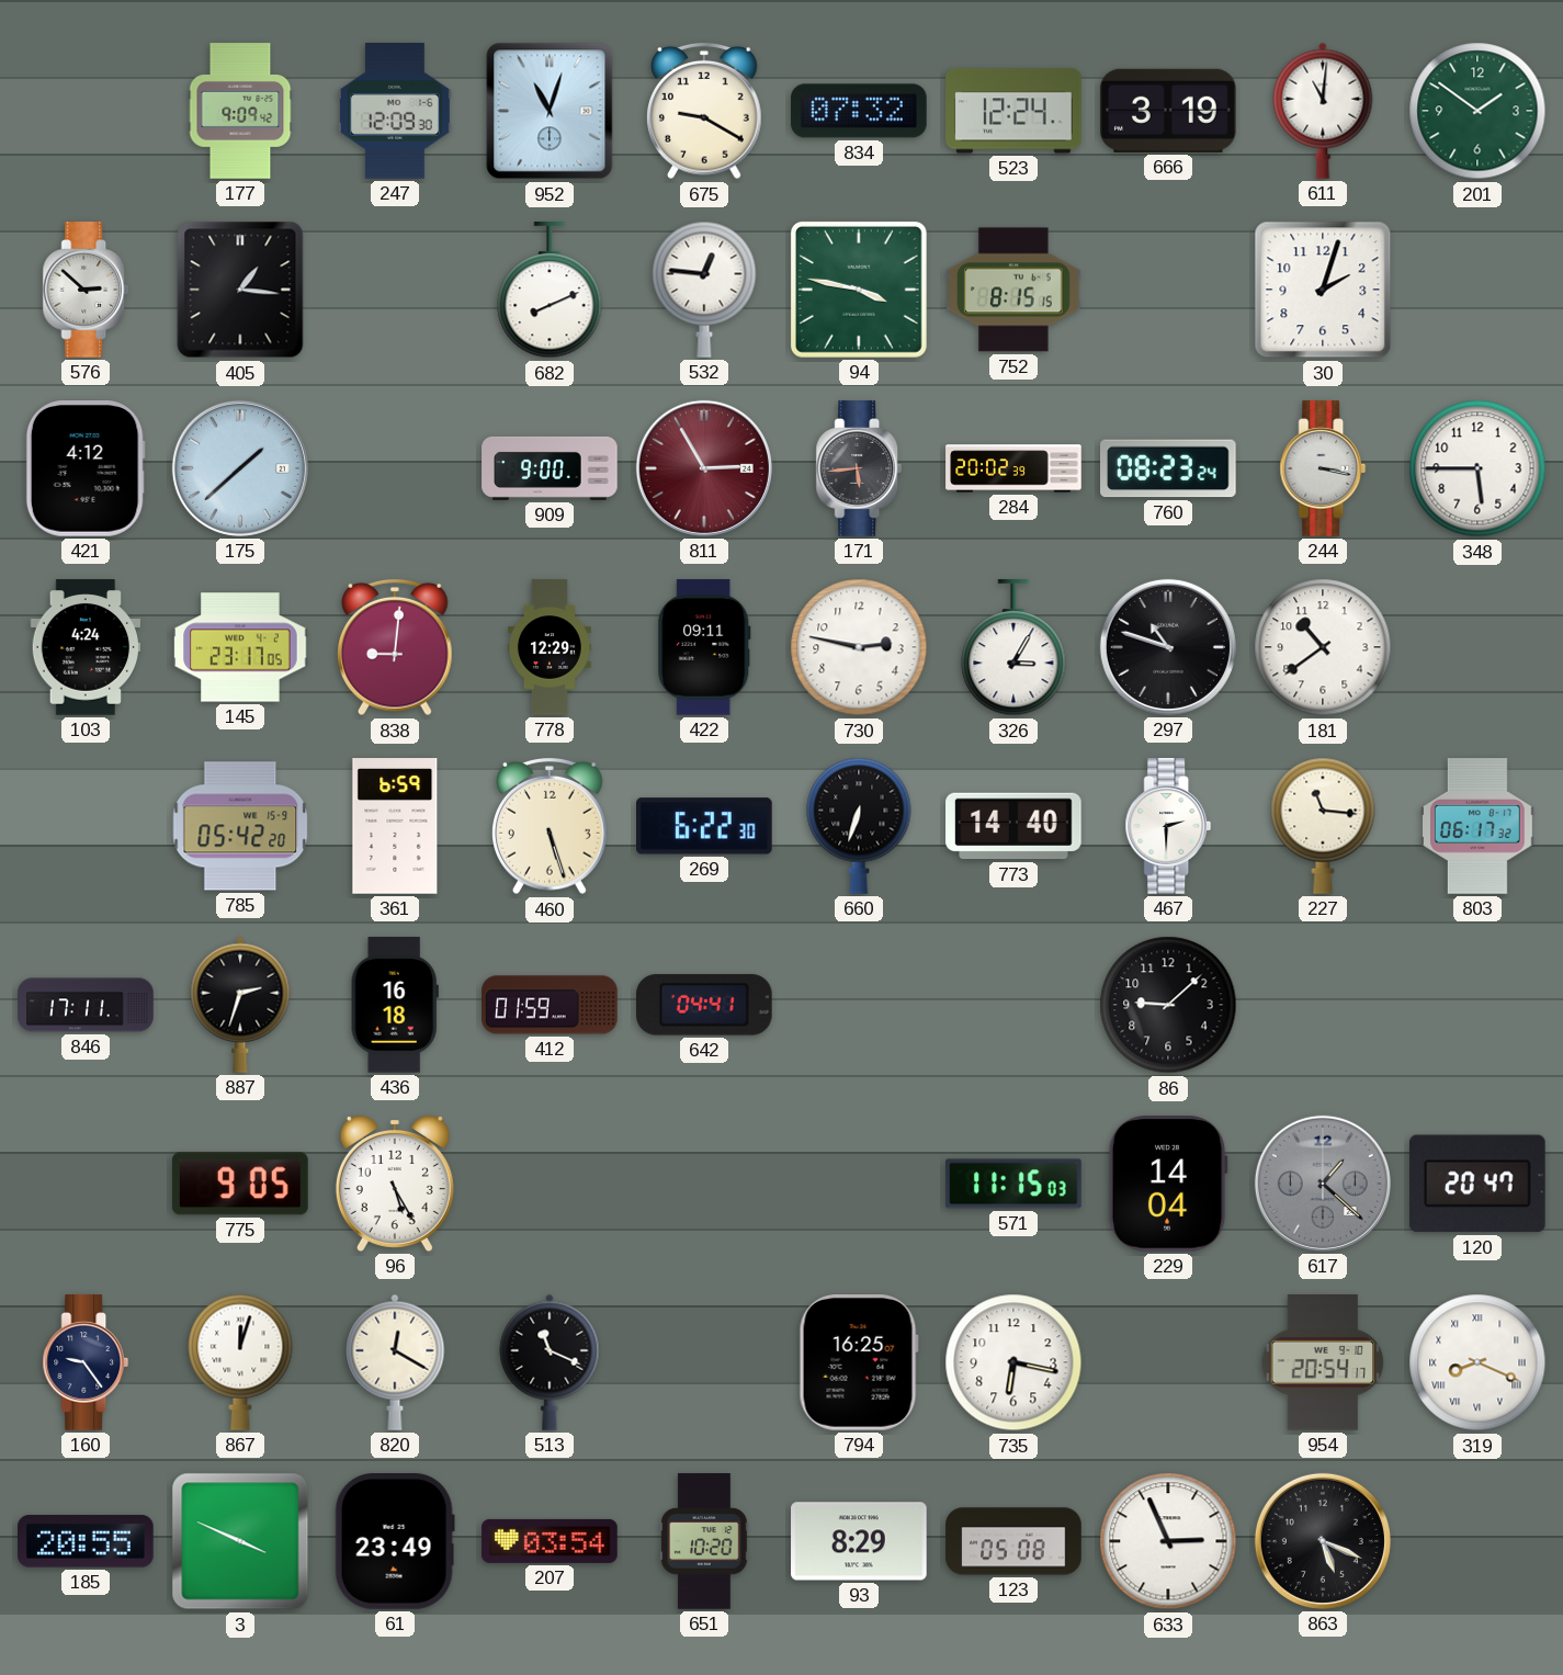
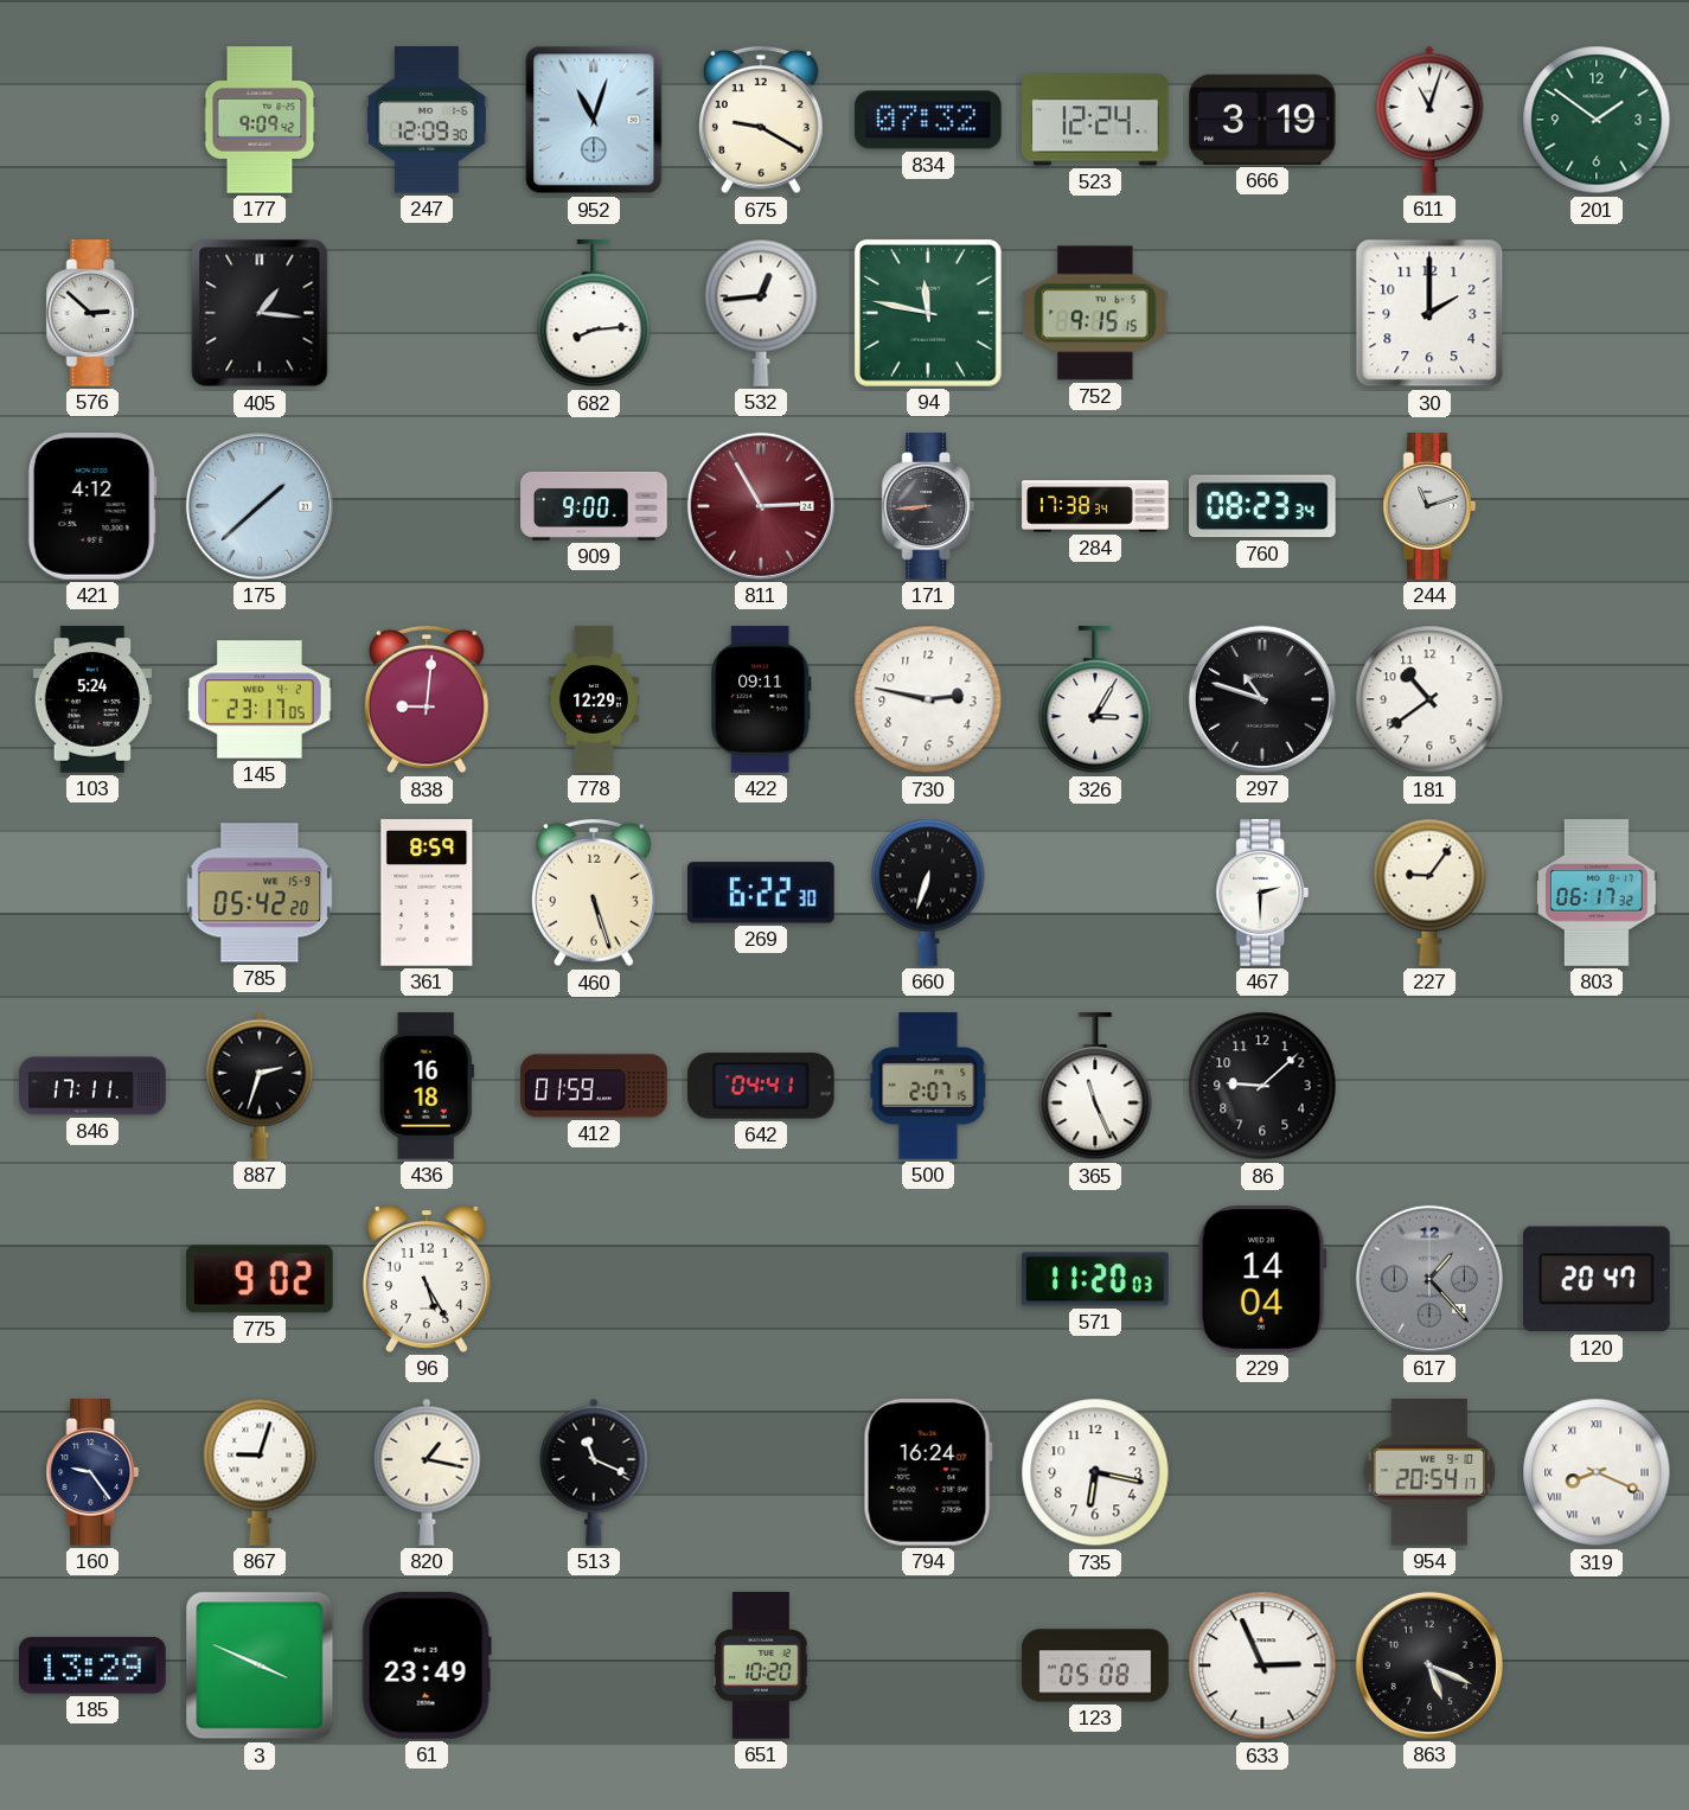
611: 11:01 -> 11:03 (1429, 120)
682: 8:11 -> 8:14 (594, 314)
532: 12:46 -> 12:44 (761, 313)
94: 3:47 -> 11:47 (928, 313)
752: 8:15 -> 9:15 (1096, 313)
30: 2:03 -> 2:00 (1429, 313)
171: 5:44 -> 8:44 (928, 506)
284: 20:02 -> 17:38 (1095, 506)
760: 08:23:24 -> 08:23:34 (1263, 506)
244: 3:17 -> 11:12 (1429, 506)
348: 5:45 -> none (1477, 468)
103: 4:24 -> 5:24 (92, 699)
361: 6:59 -> 8:59 (427, 893)
773: 14:40 -> none (1013, 826)
227: 11:16 -> 9:06 (1429, 893)
500: none -> 2:07 (928, 1086)
365: none -> 11:26 (1095, 1087)
775: 9:05 -> 9:02 (261, 1279)
571: 11:15 -> 11:20 (1095, 1279)
617: 1:22 -> 1:23 (1429, 1279)
867: 12:03 -> 9:03 (260, 1472)
820: 12:20 -> 1:17 (427, 1472)
794: 16:25 -> 16:24 (928, 1473)
185: 20:55 -> 13:29 (94, 1665)
207: 03:54 -> none (550, 1541)
93: 8:29 -> none (859, 1541)
